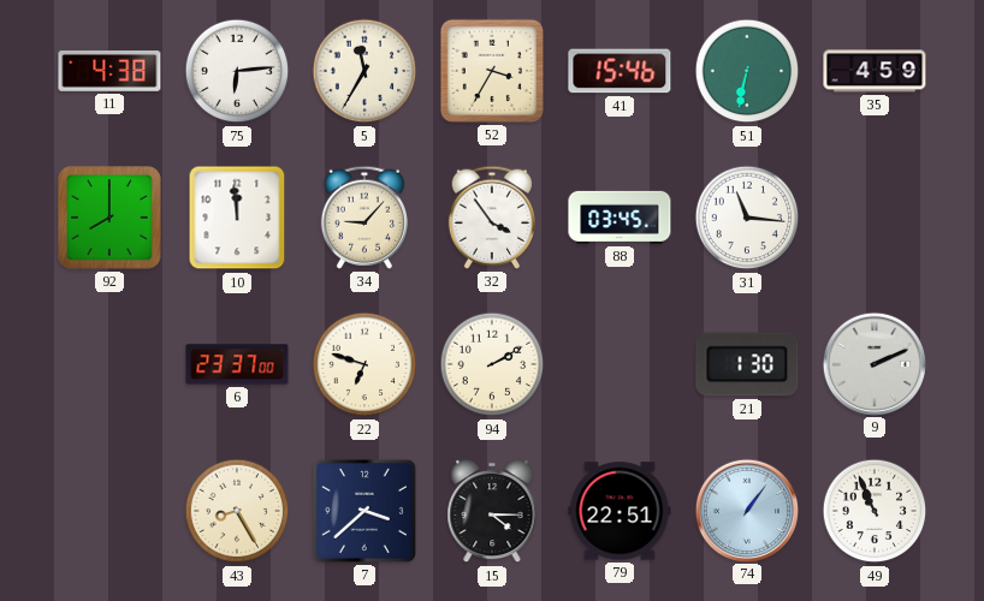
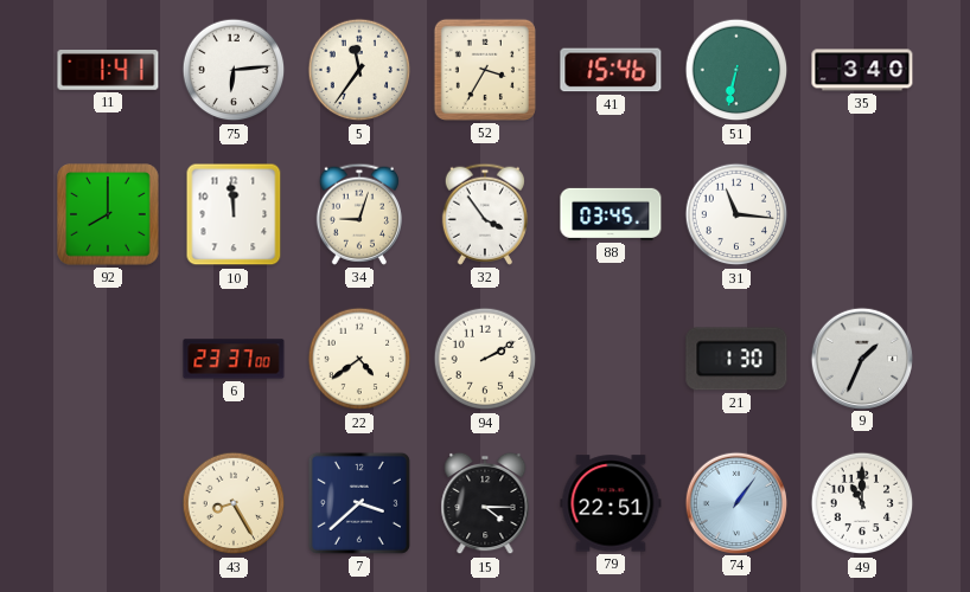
11: 4:38 -> 1:41 (108, 71)
5: 11:35 -> 11:36 (359, 70)
35: 4:59 -> 3:40 (862, 70)
34: 9:07 -> 9:03 (358, 214)
22: 6:48 -> 4:39 (359, 359)
9: 2:11 -> 1:34 (861, 358)
49: 10:56 -> 11:00 (862, 503)
